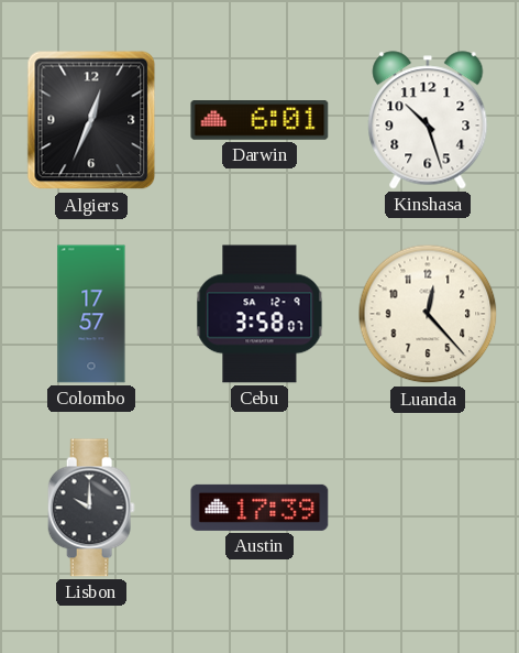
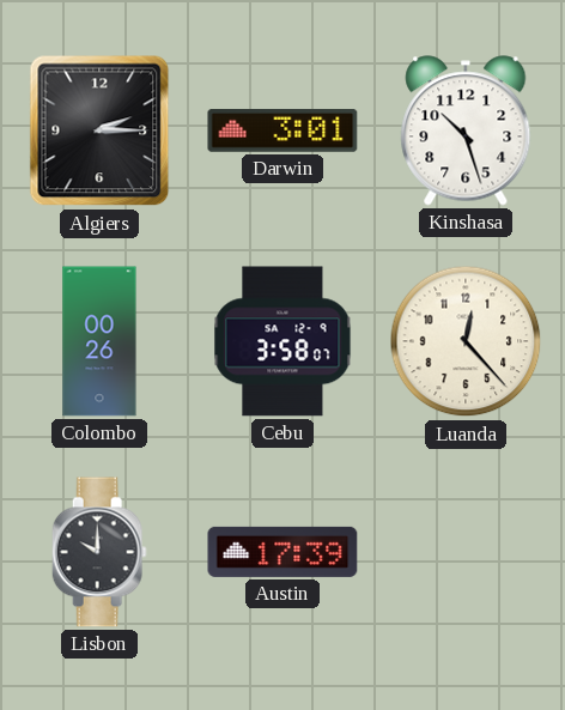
Algiers: 12:34 -> 2:15 (99, 131)
Darwin: 6:01 -> 3:01 (282, 131)
Colombo: 17:57 -> 00:26 (99, 341)
